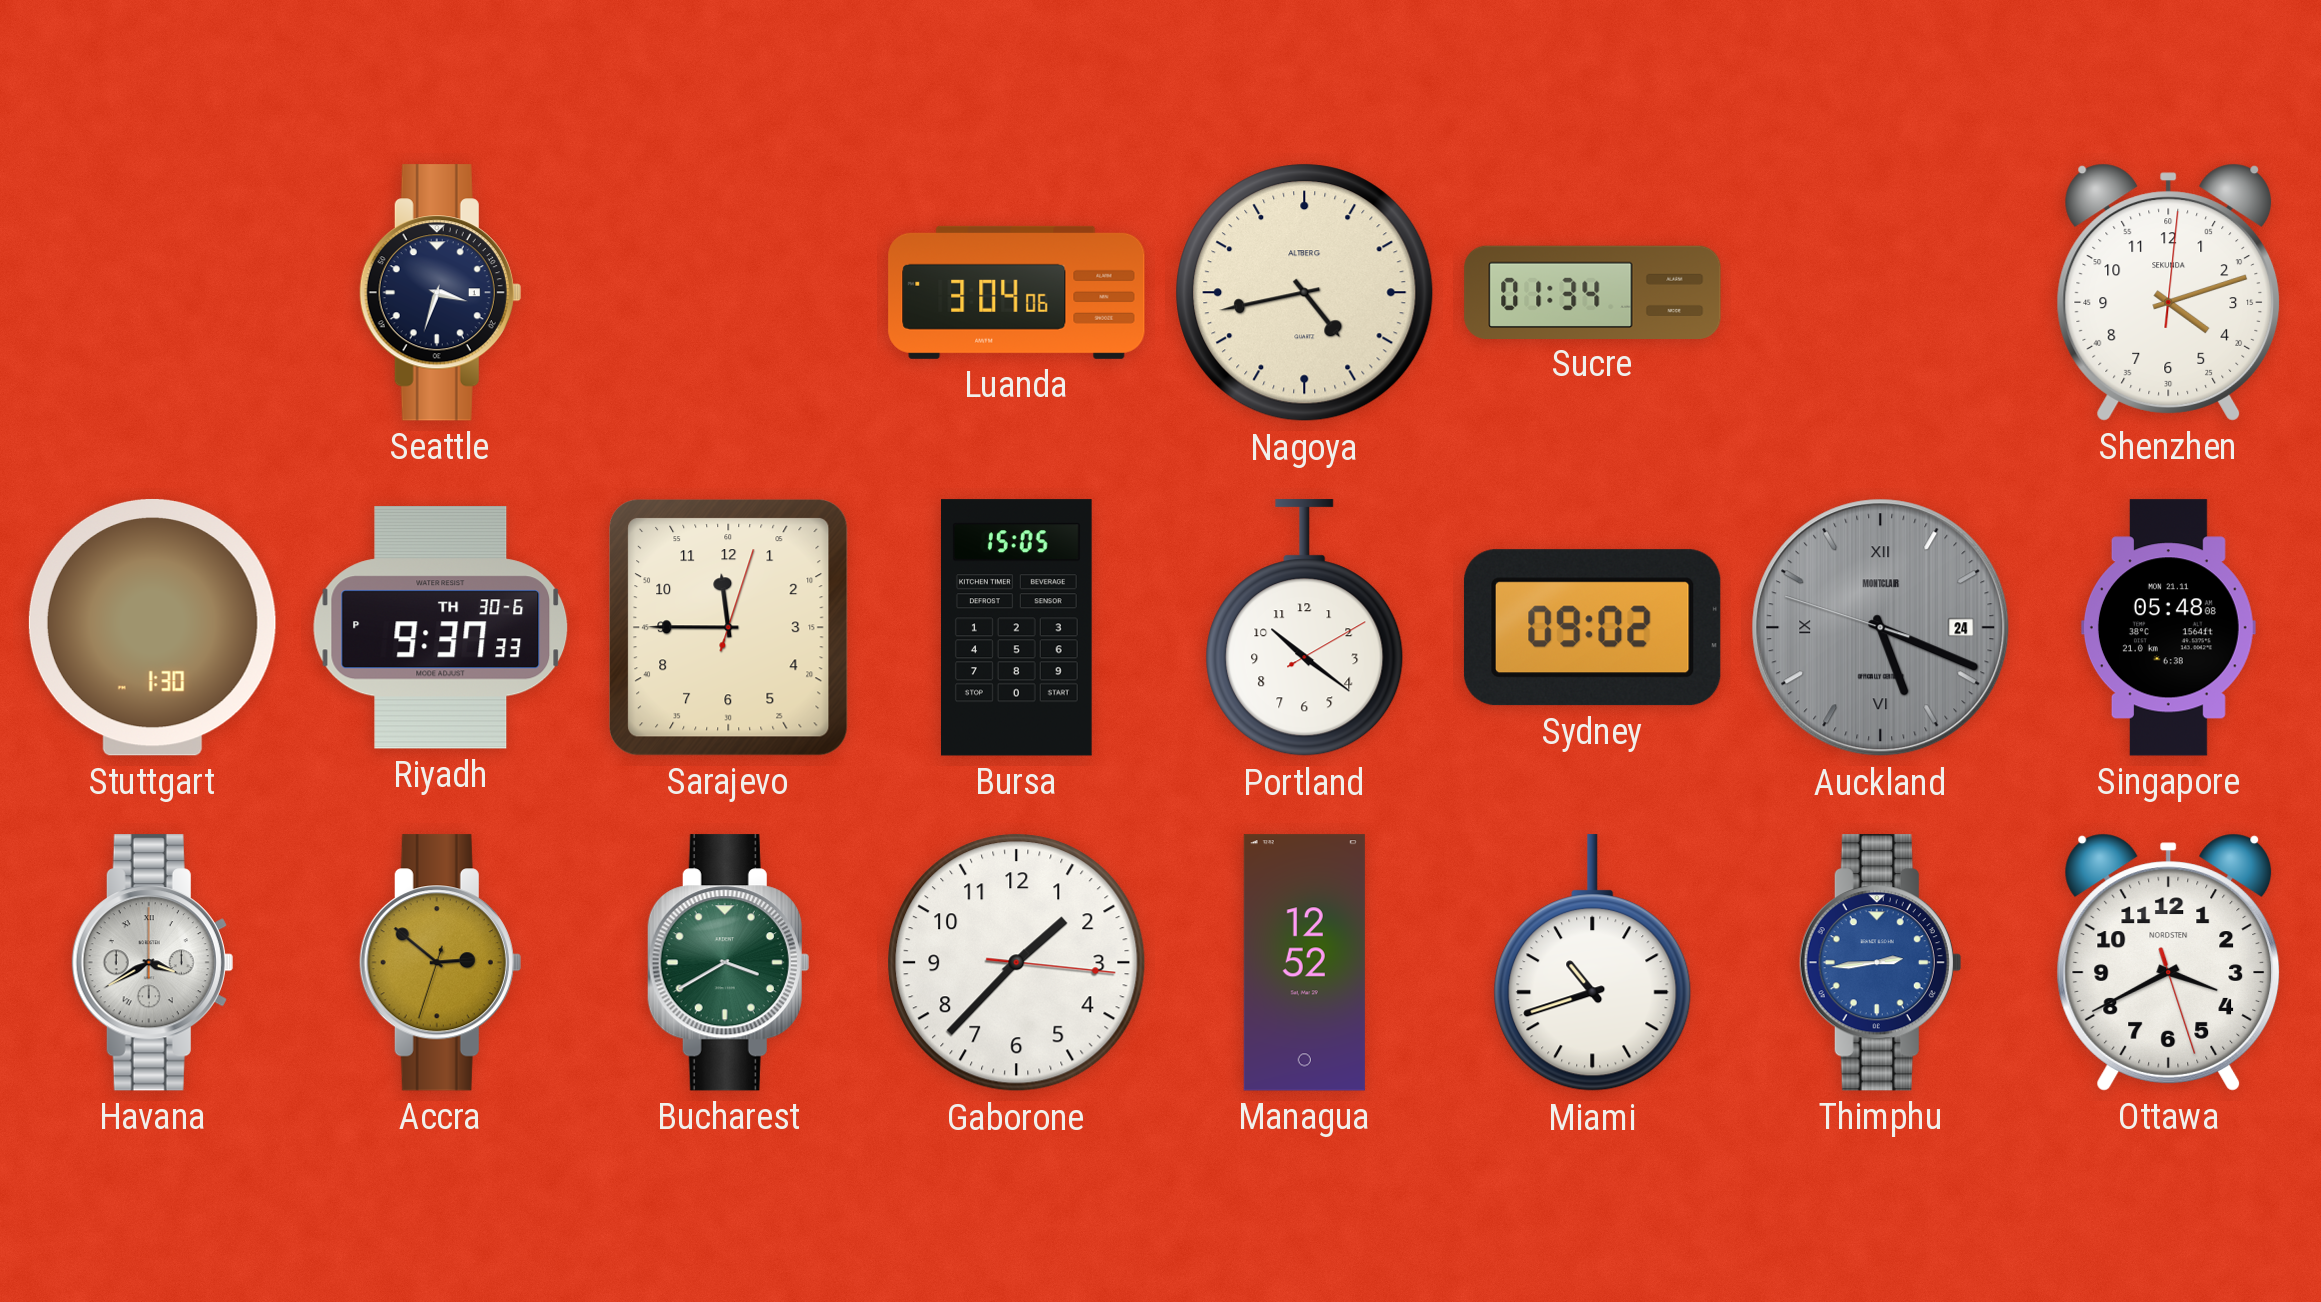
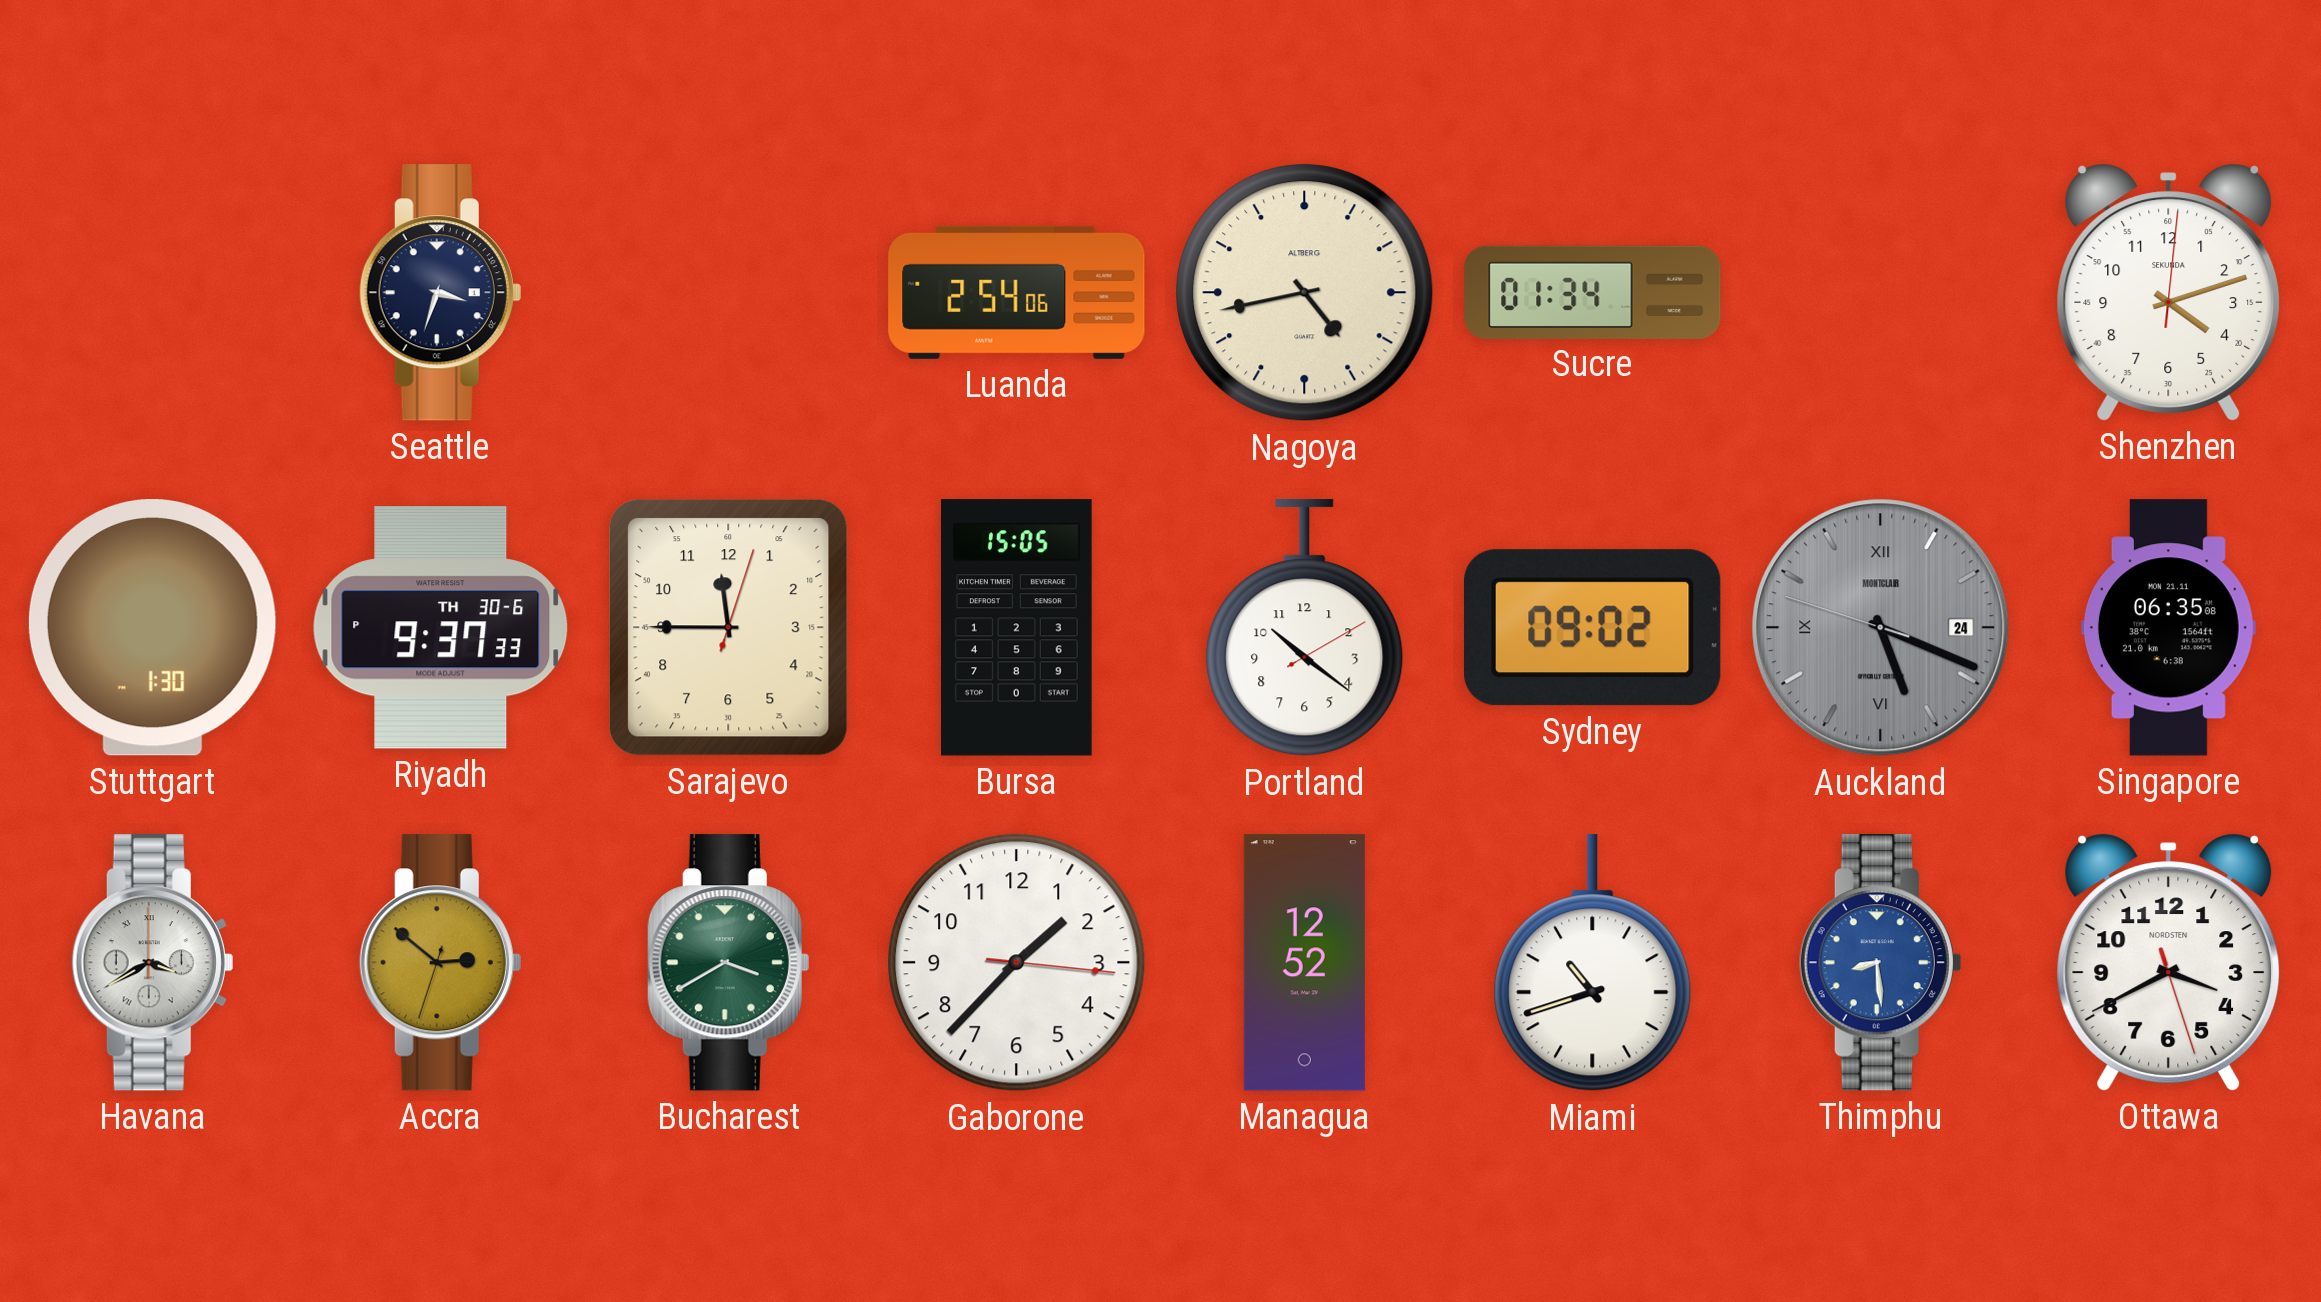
Luanda: 3:04 -> 2:54 (1017, 292)
Singapore: 05:48 -> 06:35 (2168, 628)
Thimphu: 2:44 -> 8:29 (1880, 963)
